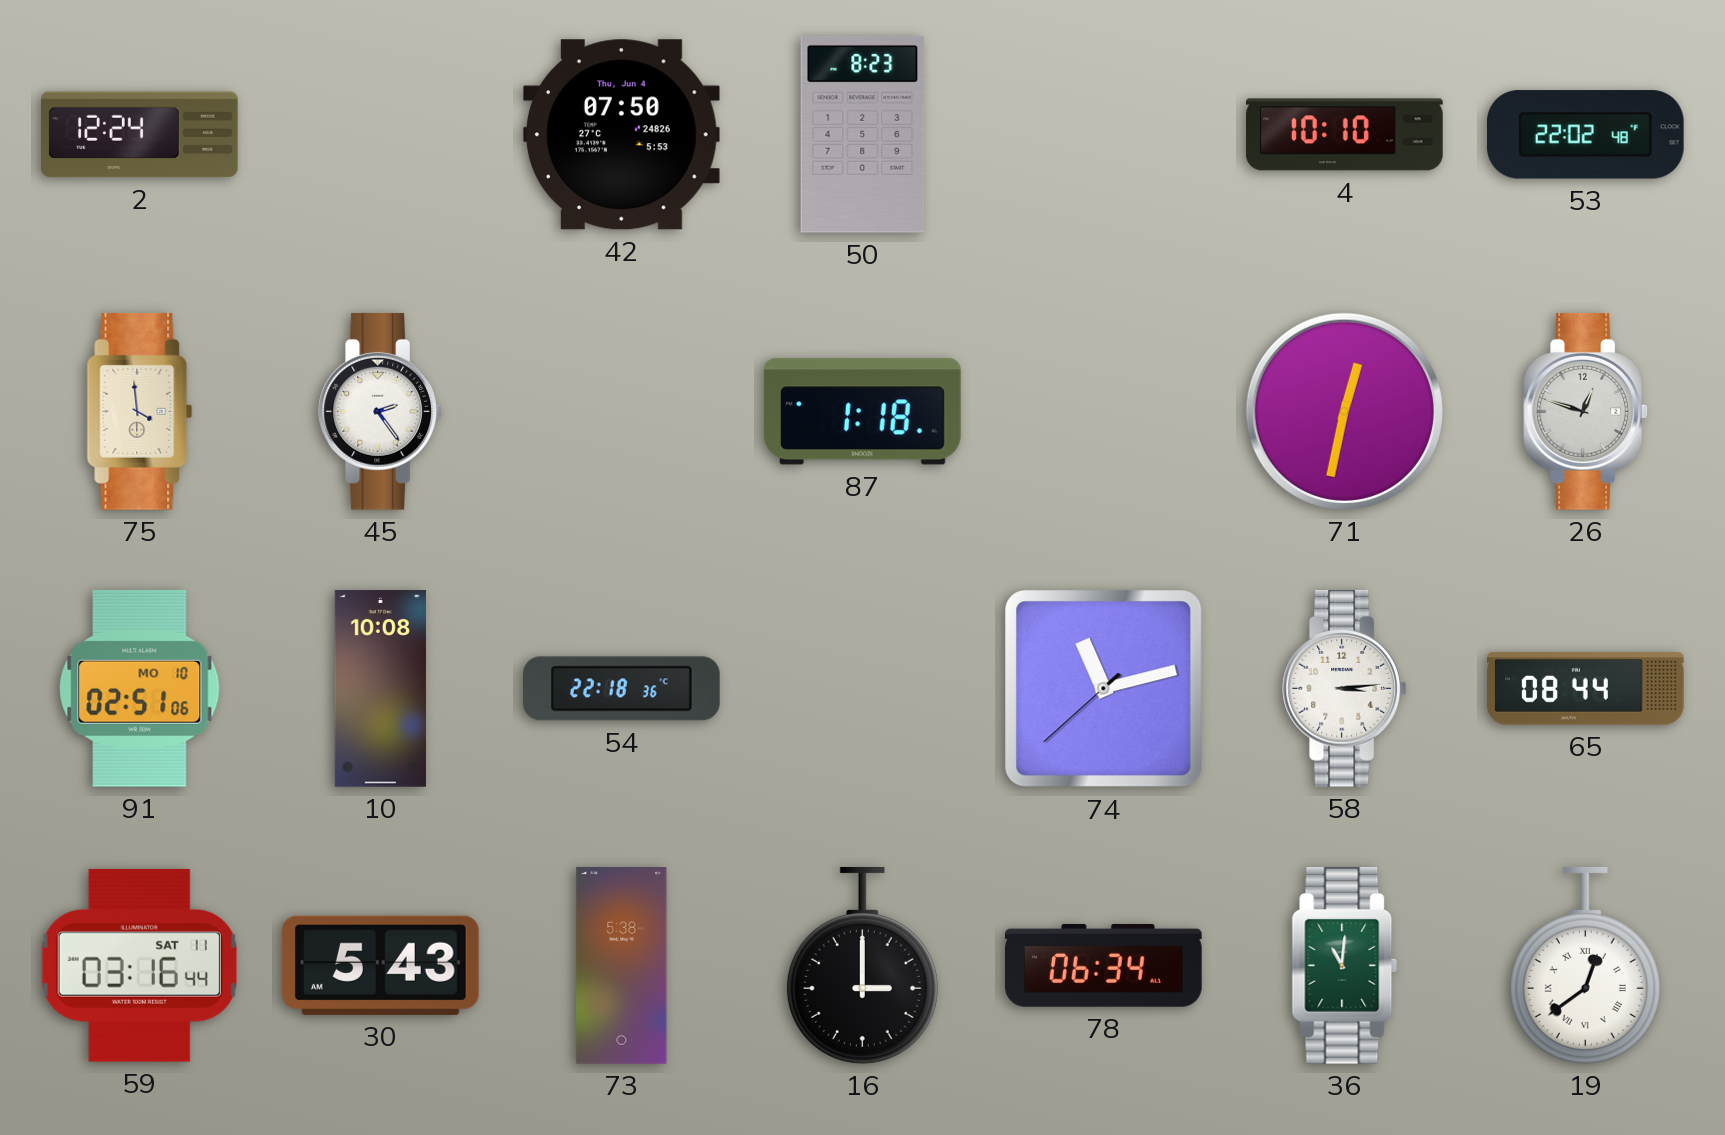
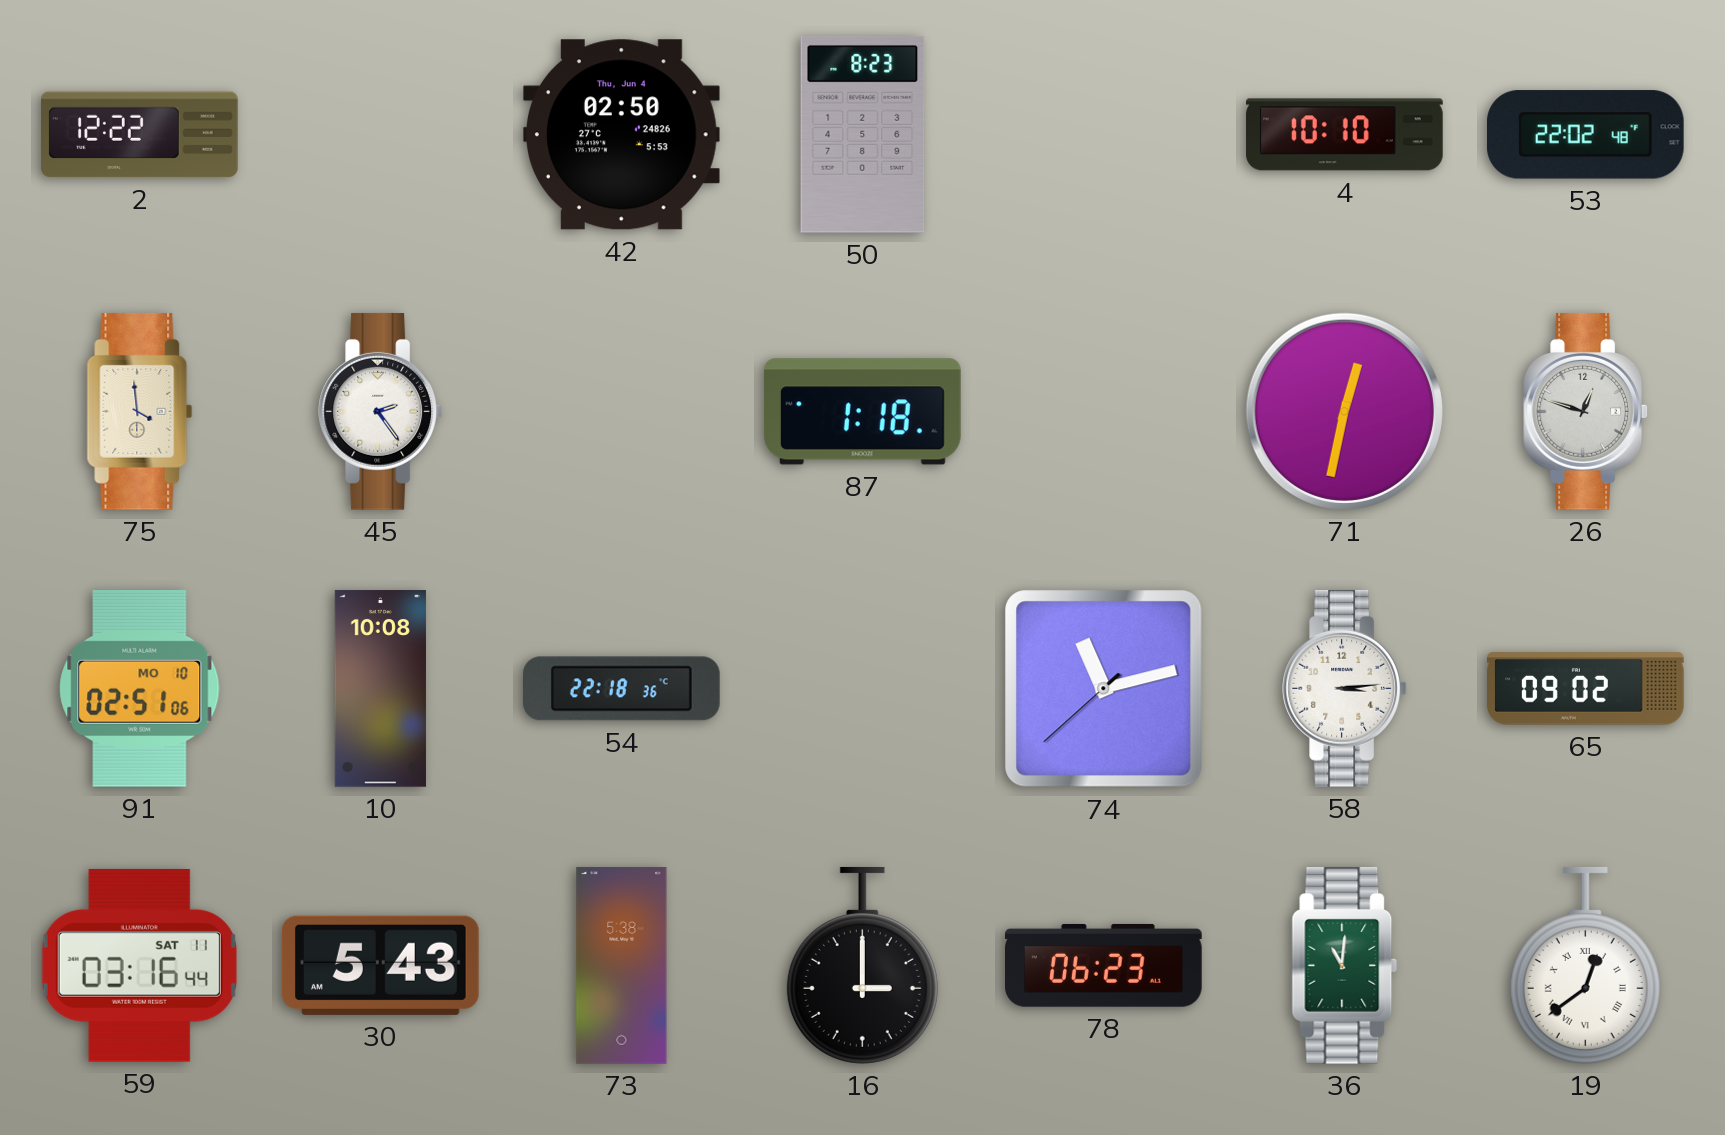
2: 12:24 -> 12:22 (140, 135)
42: 07:50 -> 02:50 (621, 135)
65: 08:44 -> 09:02 (1586, 689)
78: 06:34 -> 06:23 (1104, 965)
